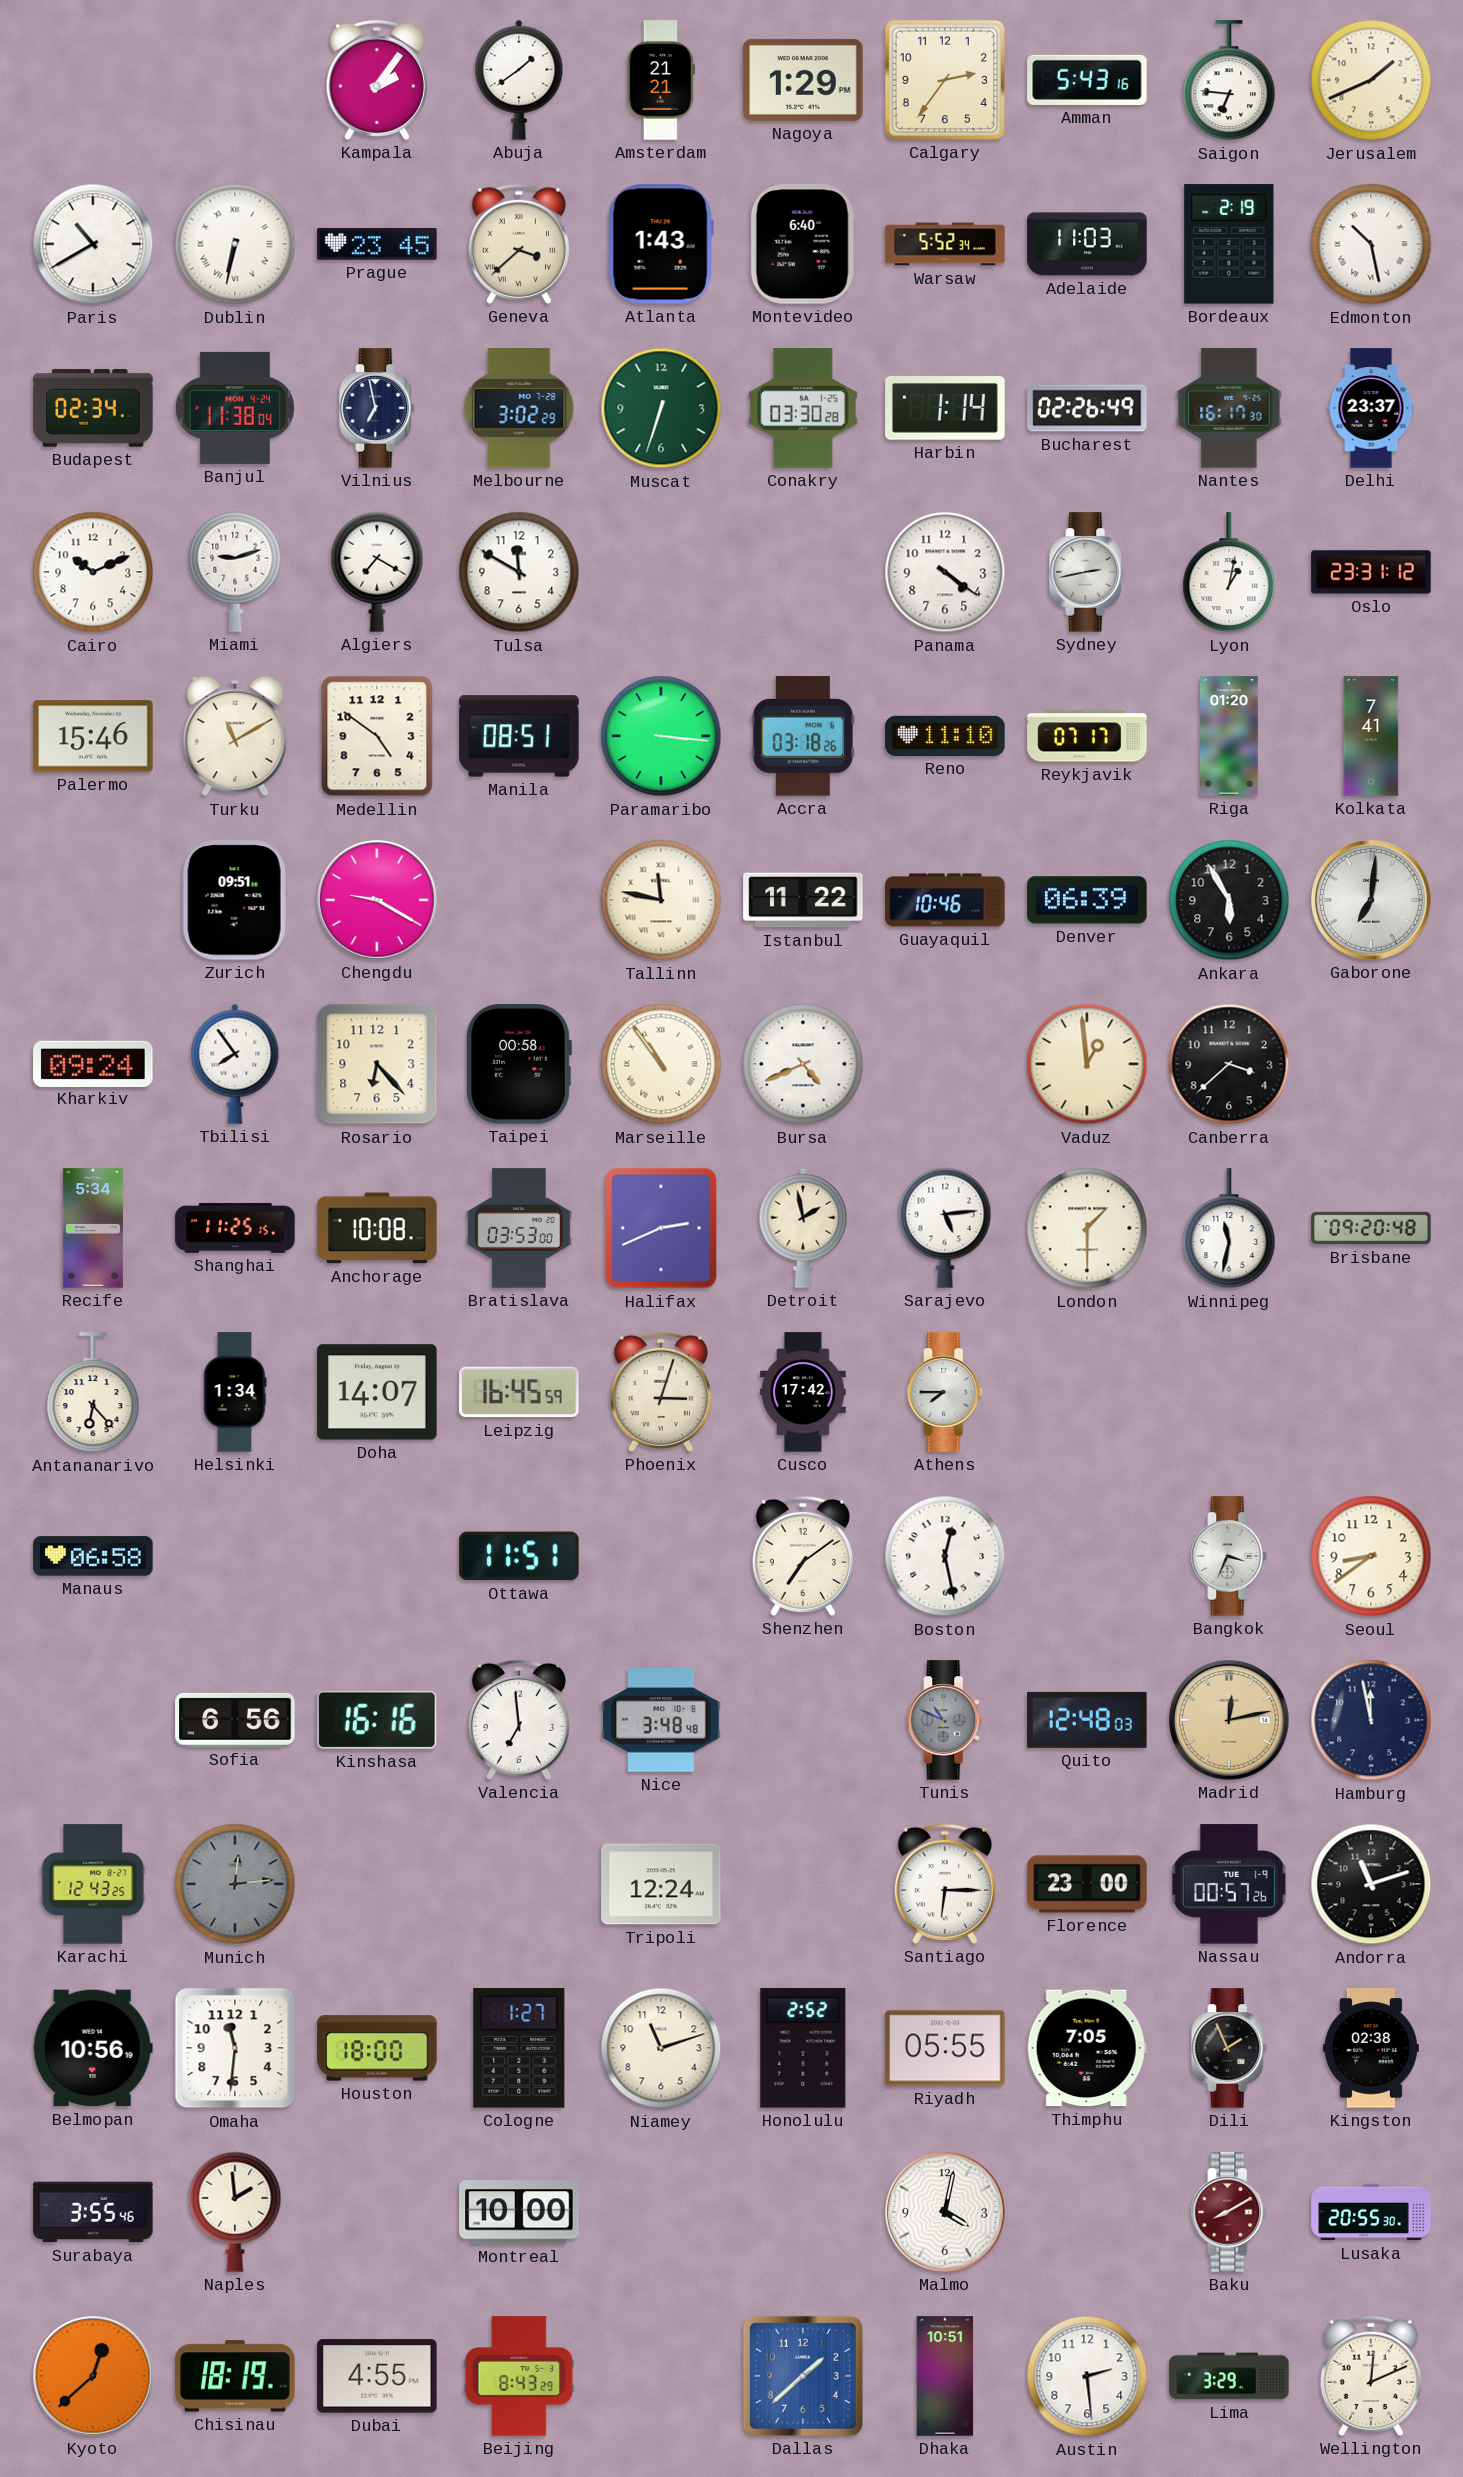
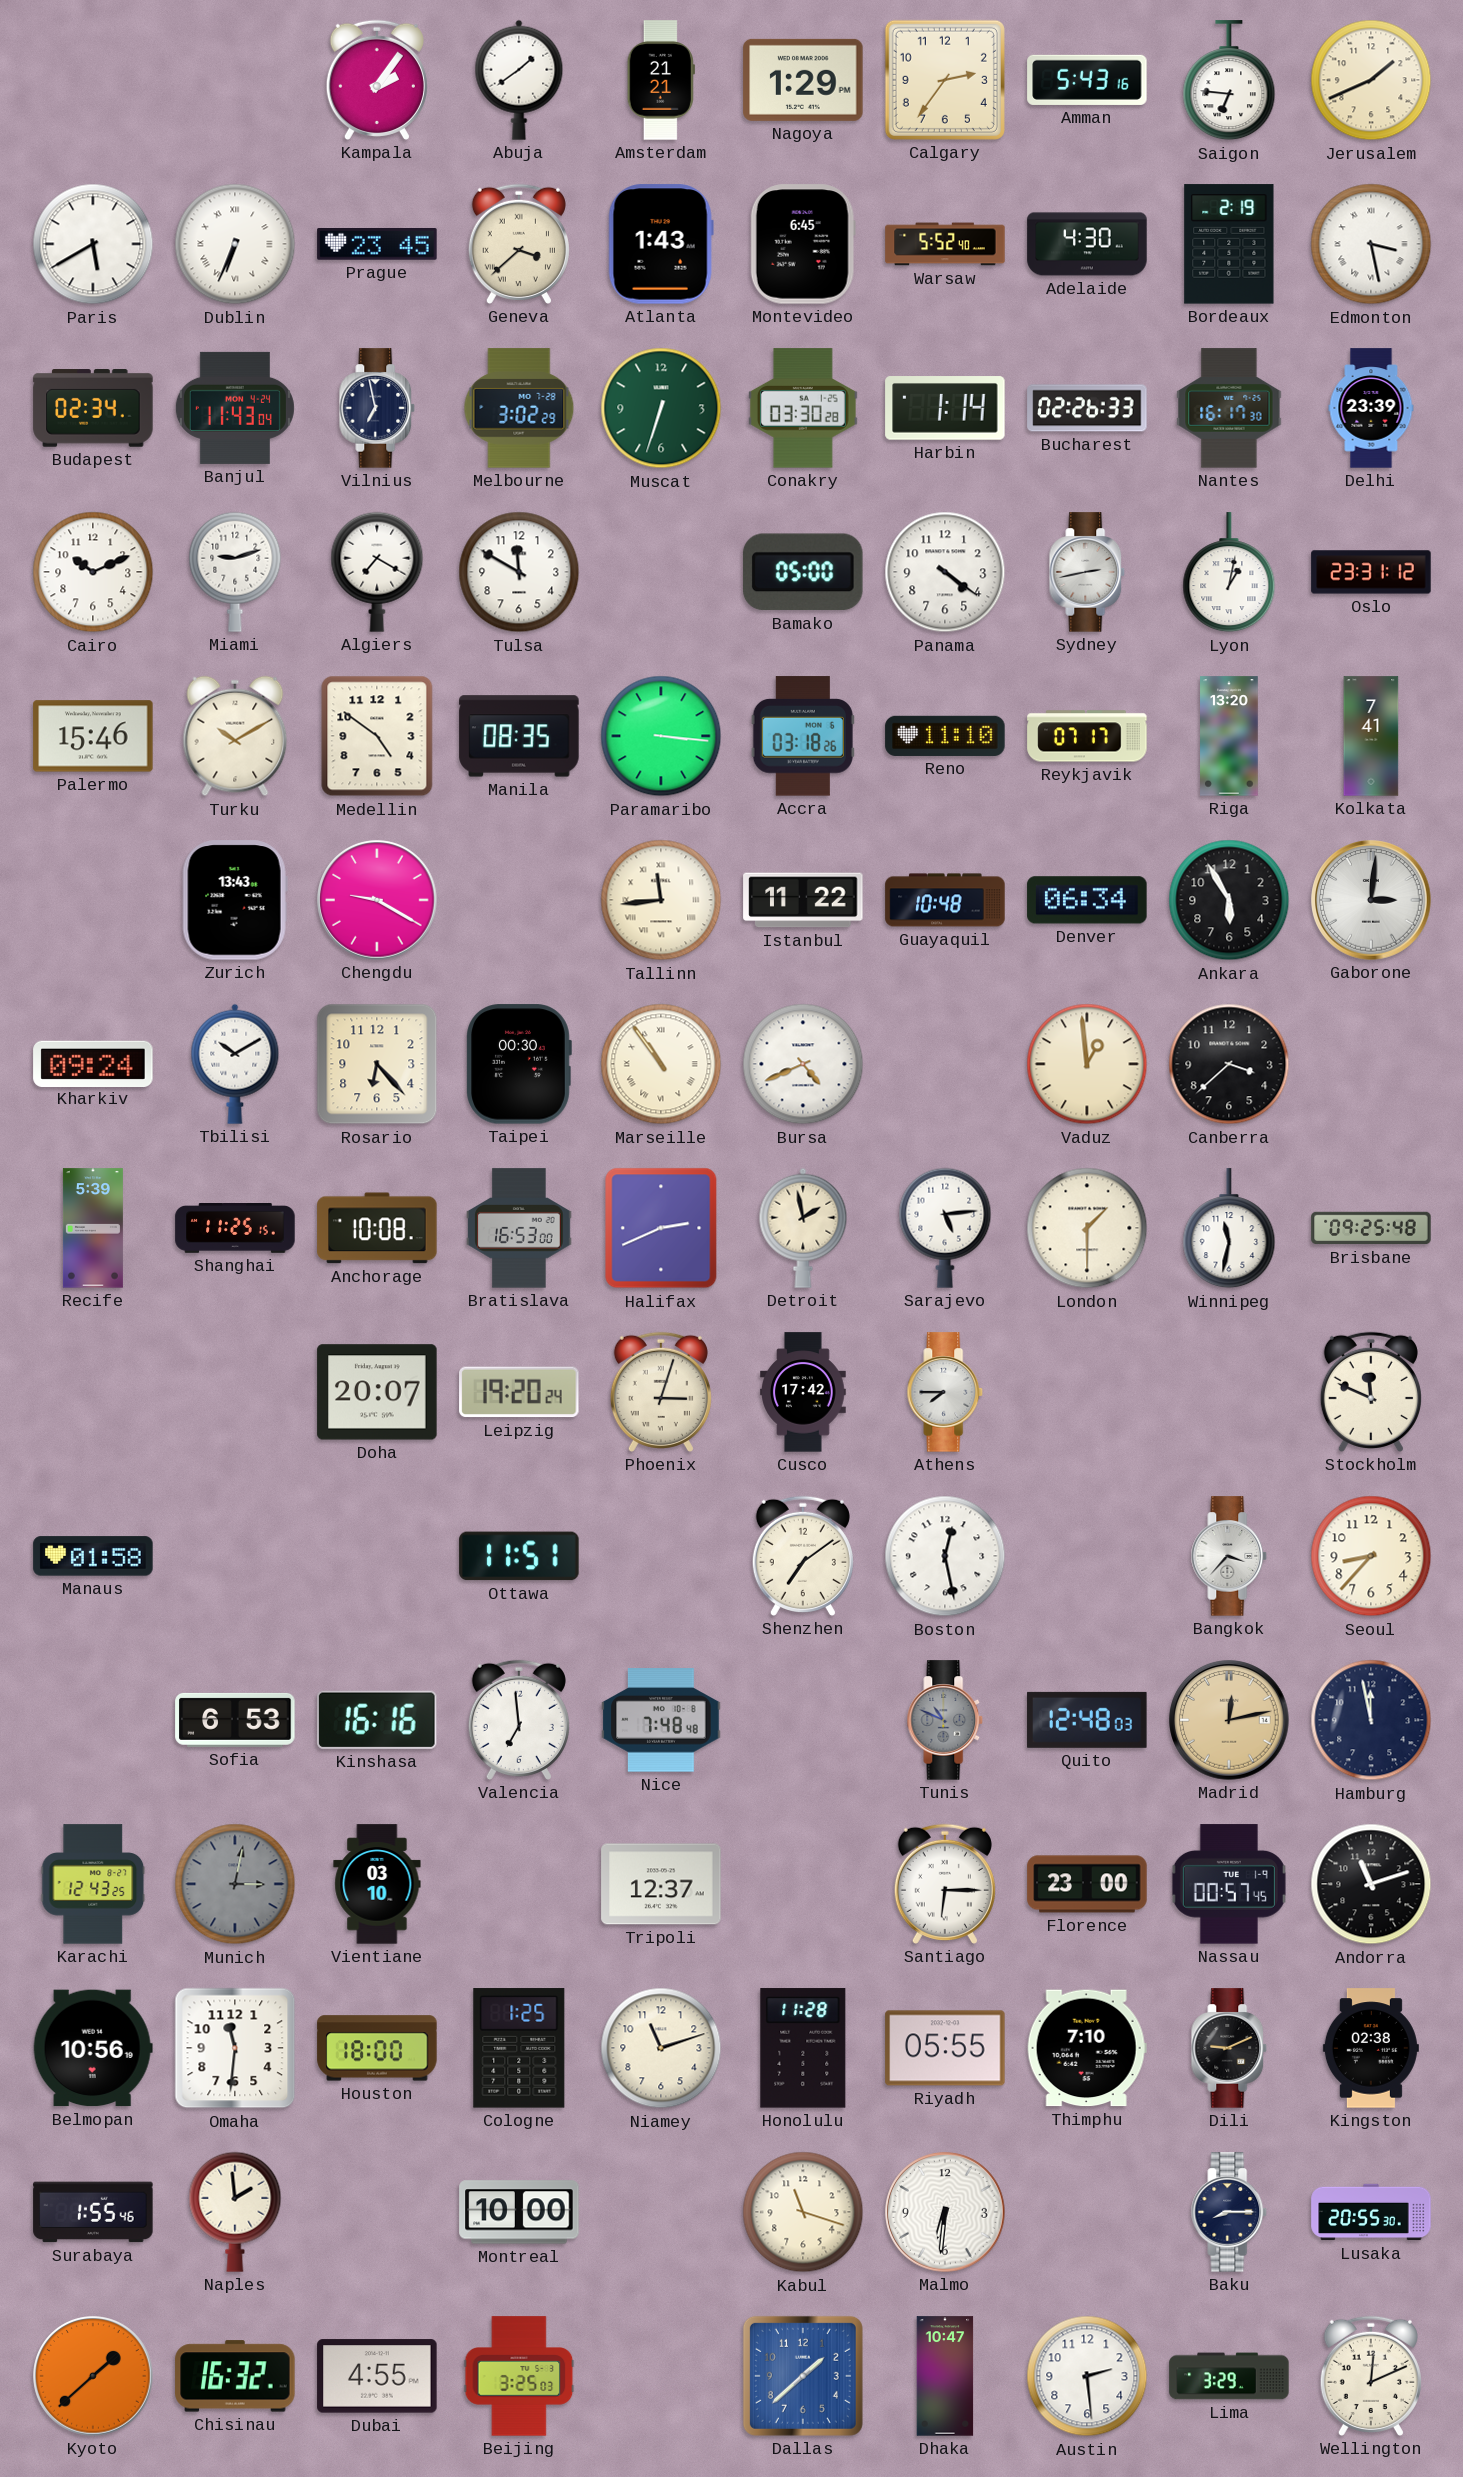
Paris: 10:40 -> 5:40 (93, 244)
Dublin: 6:32 -> 6:34 (235, 244)
Montevideo: 6:40 -> 6:45 (803, 244)
Warsaw: 5:52:34 -> 5:52:40 (945, 244)
Adelaide: 11:03 -> 4:30 (1087, 244)
Edmonton: 10:28 -> 3:28 (1371, 244)
Banjul: 11:38 -> 11:43 (235, 408)
Bucharest: 02:26:49 -> 02:26:33 (1087, 408)
Delhi: 23:37 -> 23:39 (1371, 408)
Bamako: none -> 05:00 (803, 572)
Turku: 11:10 -> 10:10 (235, 736)
Manila: 08:51 -> 08:35 (519, 736)
Riga: 01:20 -> 13:20 (1229, 736)
Zurich: 09:51 -> 13:43 (235, 900)
Tallinn: 11:47 -> 11:44 (661, 900)
Guayaquil: 10:46 -> 10:48 (945, 900)
Denver: 06:39 -> 06:34 (1087, 900)
Gaborone: 7:01 -> 3:01 (1371, 900)
Tbilisi: 7:54 -> 10:10 (235, 1064)
Taipei: 00:58 -> 00:30 (519, 1064)
Recife: 5:34 -> 5:39 (93, 1228)
Bratislava: 03:53 -> 16:53 (519, 1228)
Brisbane: 09:20 -> 09:25 (1371, 1228)
Antananarivo: 6:23 -> none (93, 1393)
Helsinki: 1:34 -> none (235, 1392)
Doha: 14:07 -> 20:07 (377, 1392)
Leipzig: 16:45 -> 19:20 (519, 1392)
Stockholm: none -> 11:49 (1371, 1392)
Manaus: 06:58 -> 01:58 (93, 1556)
Bangkok: 3:34 -> 3:37 (1229, 1556)
Seoul: 8:39 -> 8:37 (1371, 1556)
Sofia: 6:56 -> 6:53 (235, 1720)
Nice: 3:48 -> 7:48 (661, 1720)
Munich: 12:14 -> 3:02 (235, 1884)
Vientiane: none -> 03:10 (377, 1884)
Tripoli: 12:24 -> 12:37 (661, 1884)
Nassau: 00:57:26 -> 00:57:45 (1229, 1884)
Cologne: 1:27 -> 1:25 (519, 2048)
Honolulu: 2:52 -> 11:28 (803, 2048)
Thimphu: 7:05 -> 7:10 (1087, 2048)
Dili: 1:56 -> 9:11 (1229, 2048)
Surabaya: 3:55 -> 1:55 (93, 2212)
Kabul: none -> 11:18 (803, 2212)
Malmo: 4:02 -> 6:31 (945, 2212)
Baku: 8:10 -> 8:15 (1229, 2212)
Baku dial: burgundy -> navy (1229, 2212)
Kyoto: 12:38 -> 1:38 (93, 2376)
Chisinau: 18:19 -> 16:32 (235, 2376)
Beijing: 8:43 -> 3:25 (519, 2376)
Dhaka: 10:51 -> 10:47 (945, 2376)
